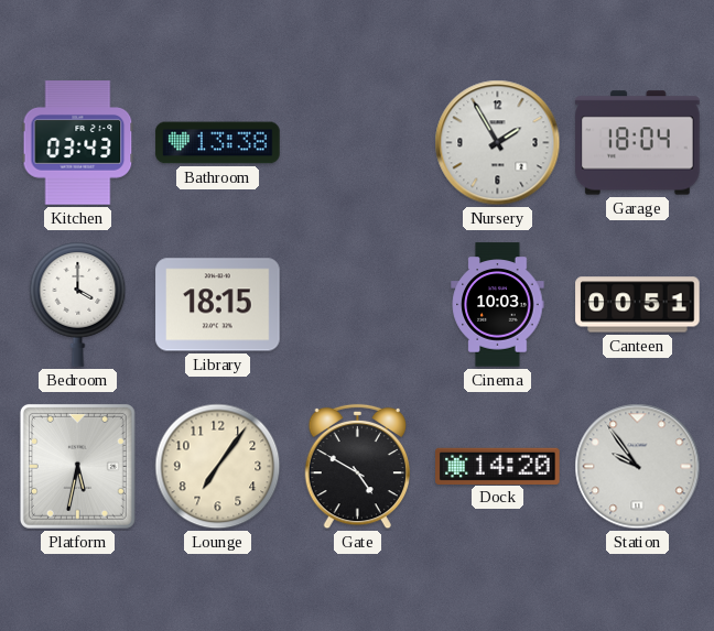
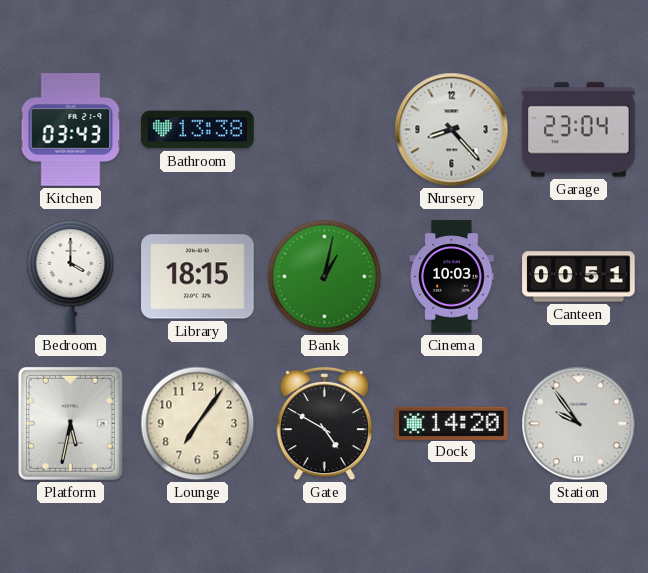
Nursery: 1:55 -> 8:23 (452, 130)
Garage: 18:04 -> 23:04 (579, 130)
Bank: none -> 1:02 (325, 277)
